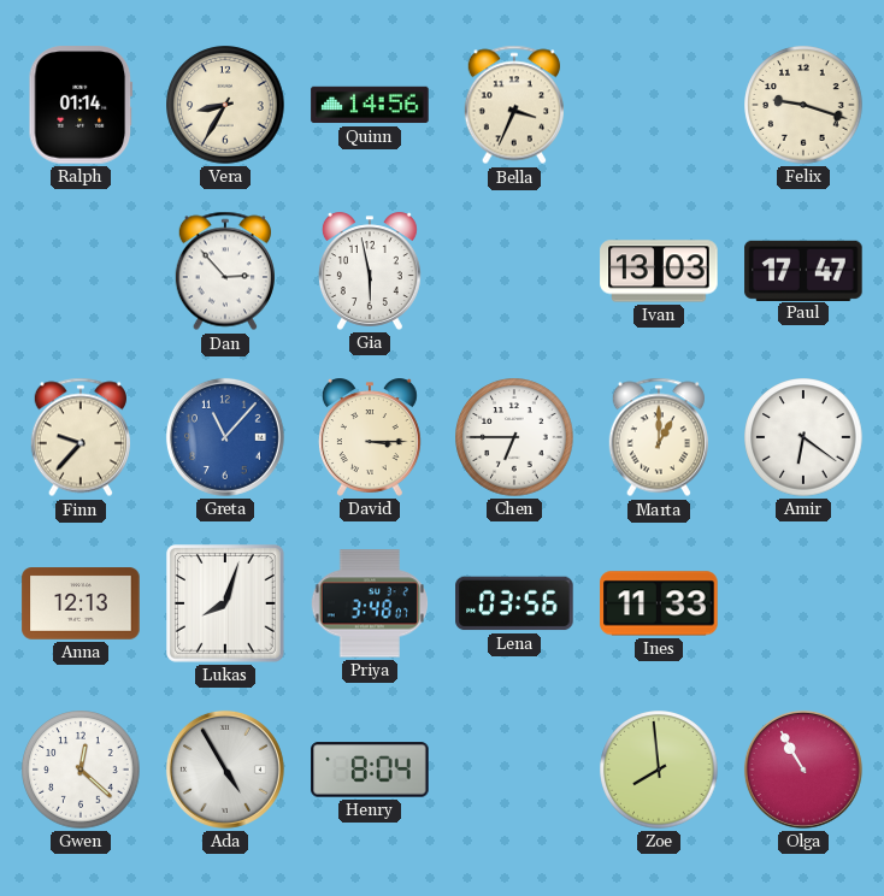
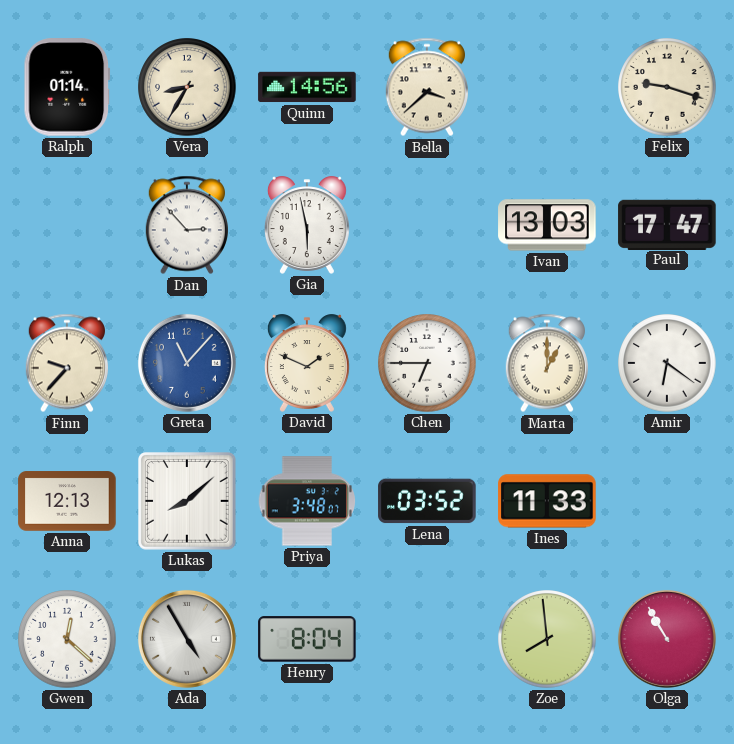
Bella: 3:34 -> 3:38 (426, 87)
David: 3:15 -> 1:49 (307, 363)
Lukas: 8:03 -> 8:08 (188, 502)
Lena: 03:56 -> 03:52 (427, 501)
